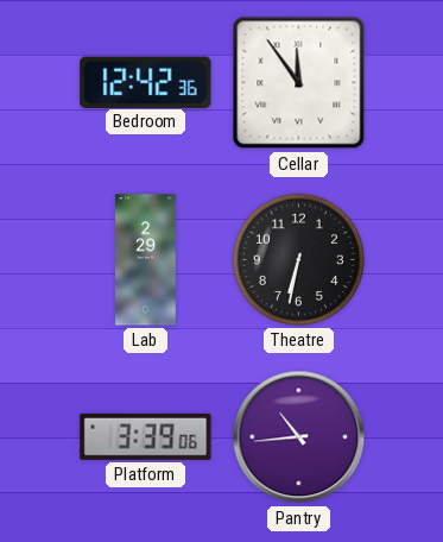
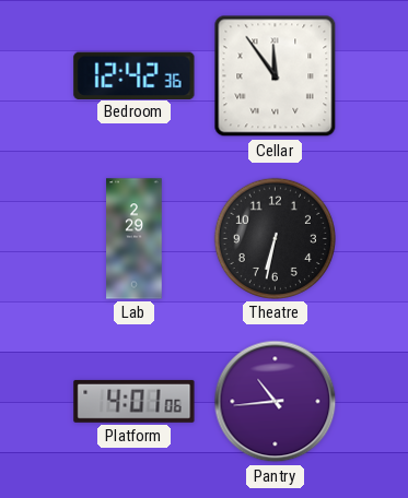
Platform: 3:39 -> 4:01 (135, 401)
